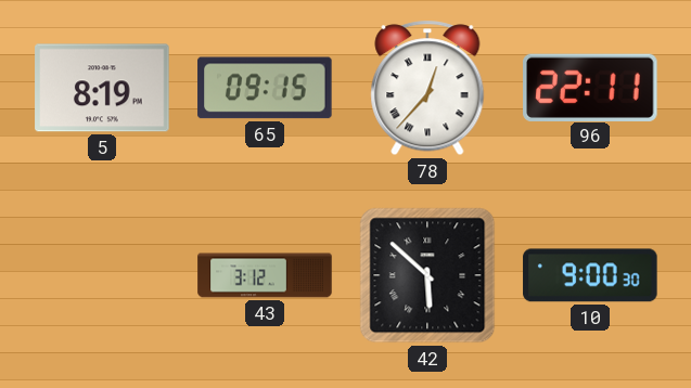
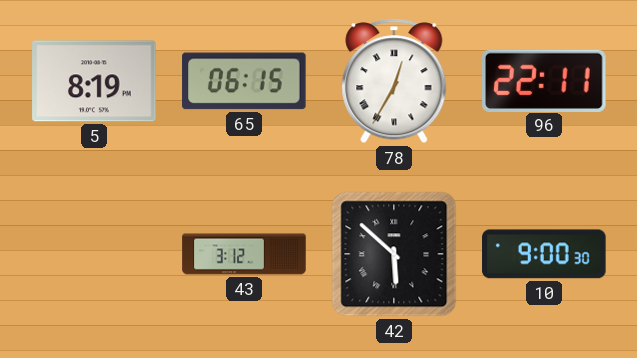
65: 09:15 -> 06:15 (244, 81)
78: 12:37 -> 12:35 (394, 81)
